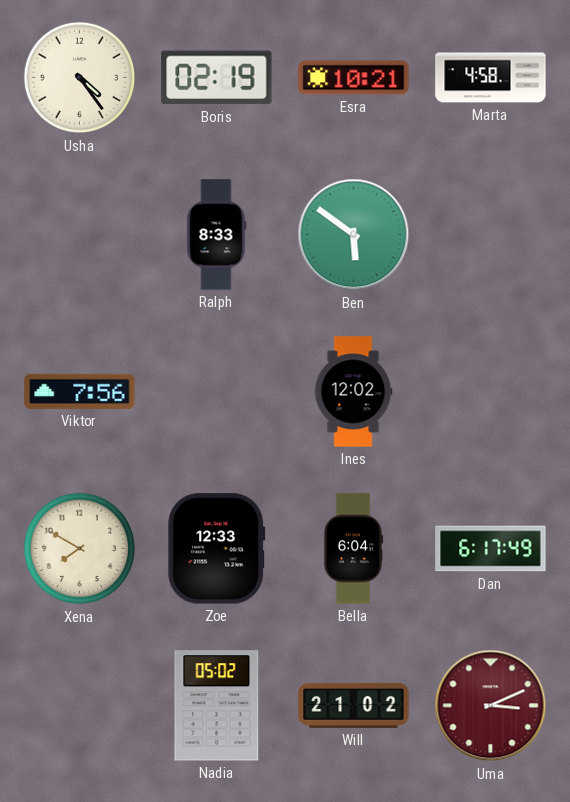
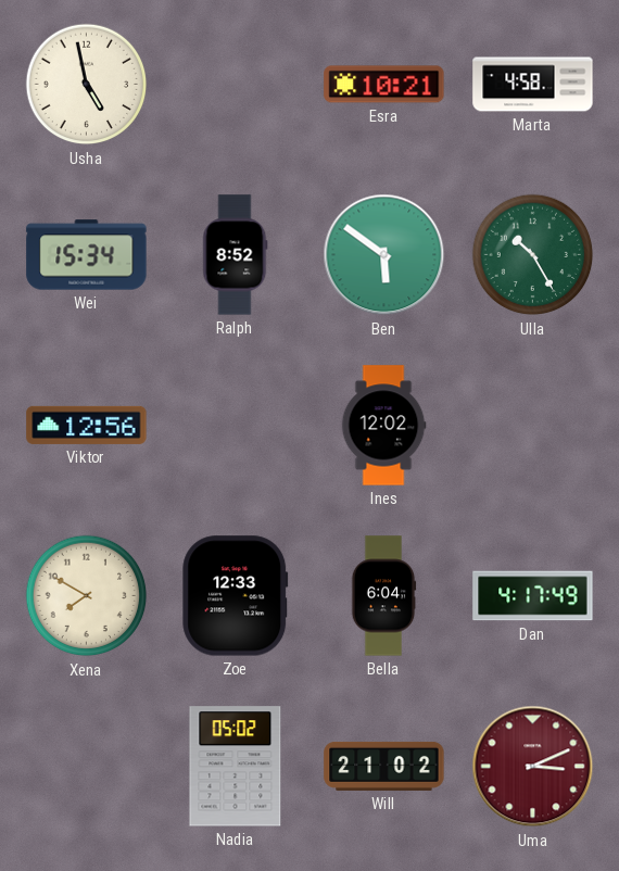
Usha: 4:24 -> 4:58 (87, 85)
Boris: 02:19 -> none (217, 78)
Wei: none -> 15:34 (87, 255)
Ralph: 8:33 -> 8:52 (236, 255)
Ulla: none -> 10:25 (533, 255)
Viktor: 7:56 -> 12:56 (87, 425)
Dan: 6:17 -> 4:17 (533, 596)
